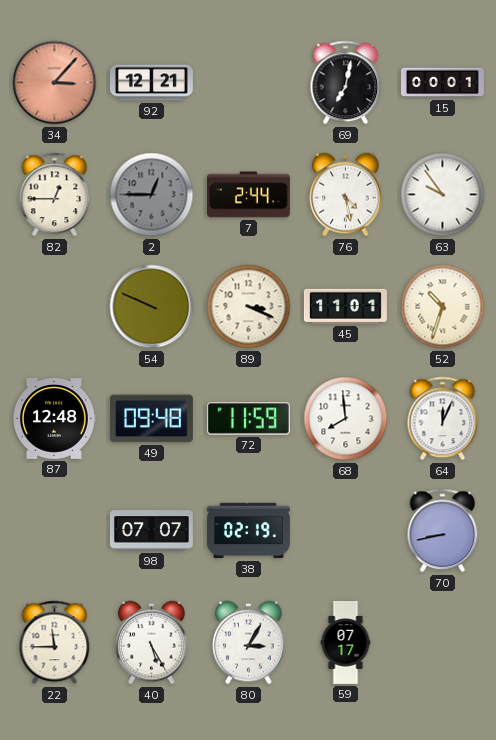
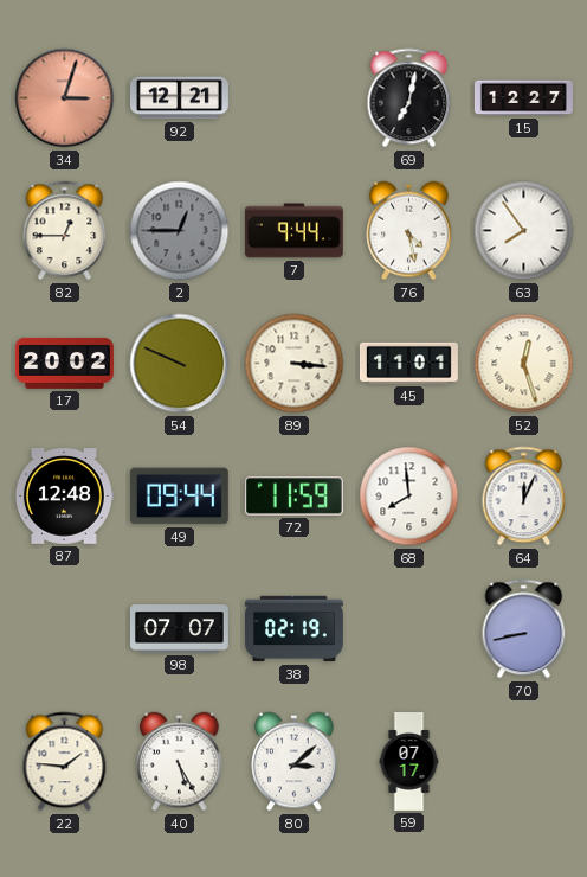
34: 3:07 -> 3:03 (65, 98)
15: 00:01 -> 12:27 (523, 98)
7: 2:44 -> 9:44 (293, 231)
63: 9:54 -> 7:54 (524, 231)
17: none -> 20:02 (64, 363)
89: 3:19 -> 3:16 (295, 364)
52: 10:33 -> 12:27 (524, 364)
49: 09:48 -> 09:44 (179, 497)
22: 11:45 -> 1:46 (65, 762)
80: 3:05 -> 3:08 (295, 762)
